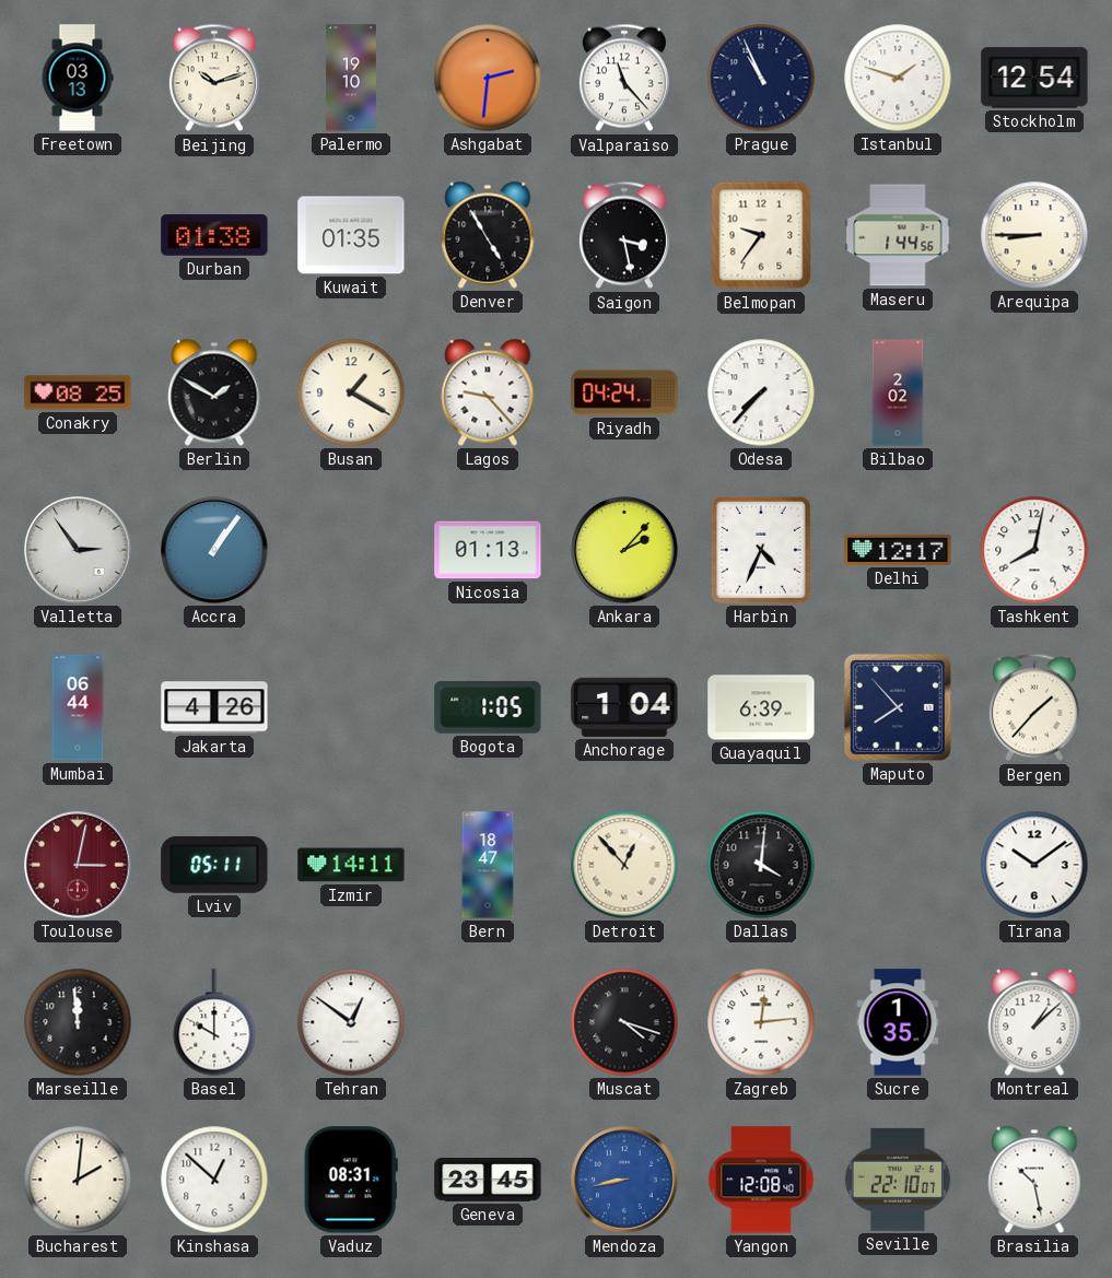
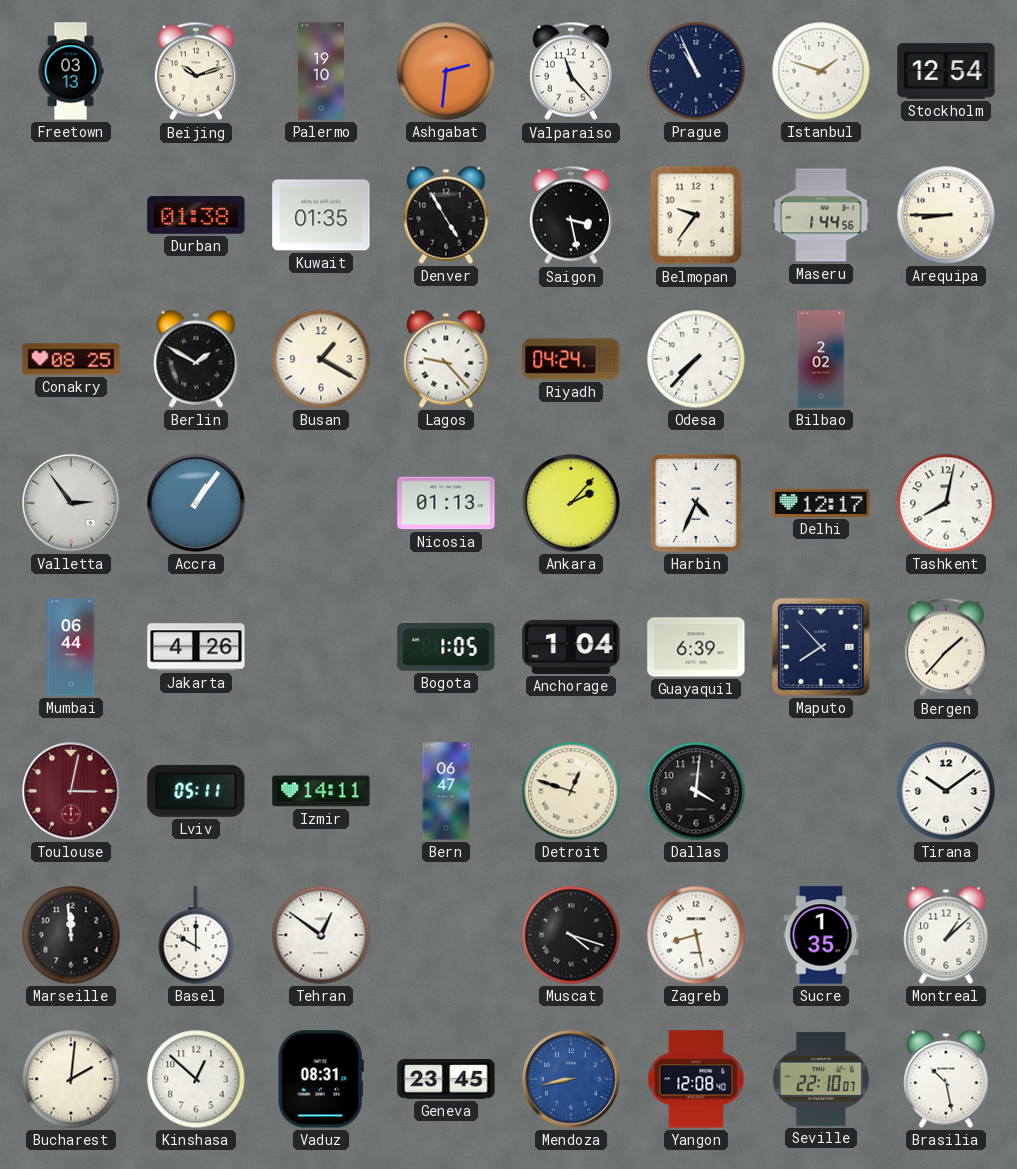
Bern: 18:47 -> 06:47 (446, 791)
Detroit: 12:53 -> 12:48 (571, 791)
Zagreb: 12:14 -> 8:28 (696, 935)
